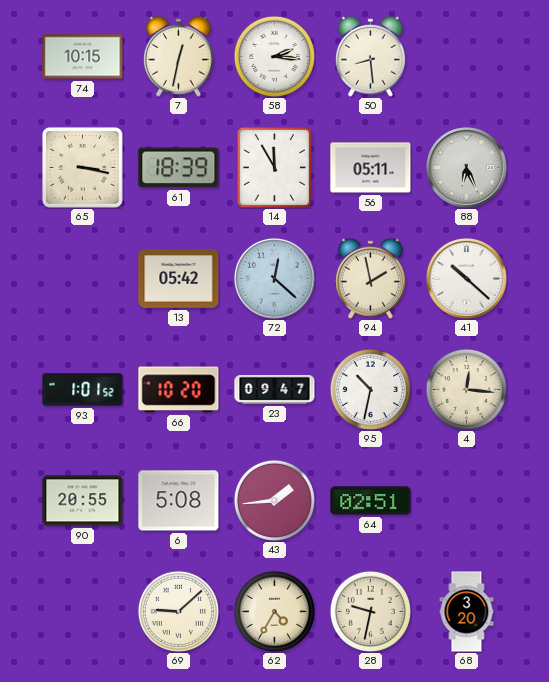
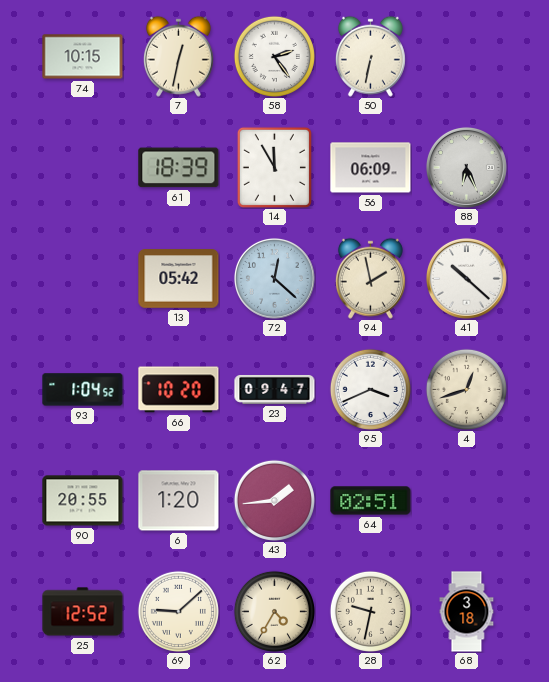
58: 2:16 -> 2:24 (274, 56)
50: 8:29 -> 6:32 (370, 56)
65: 3:17 -> none (82, 167)
56: 05:11 -> 06:09 (371, 168)
93: 1:01 -> 1:04 (83, 390)
95: 10:32 -> 3:41 (370, 389)
4: 12:16 -> 12:42 (466, 389)
6: 5:08 -> 1:20 (179, 501)
25: none -> 12:52 (83, 612)
68: 3:20 -> 3:18 (467, 612)
